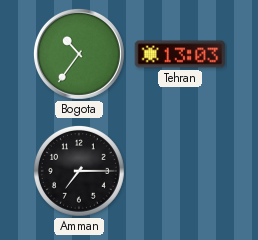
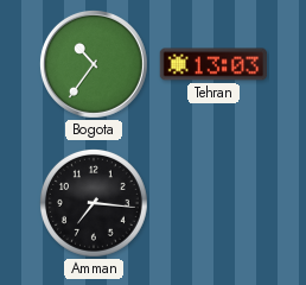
Amman: 7:15 -> 7:16 (94, 203)
